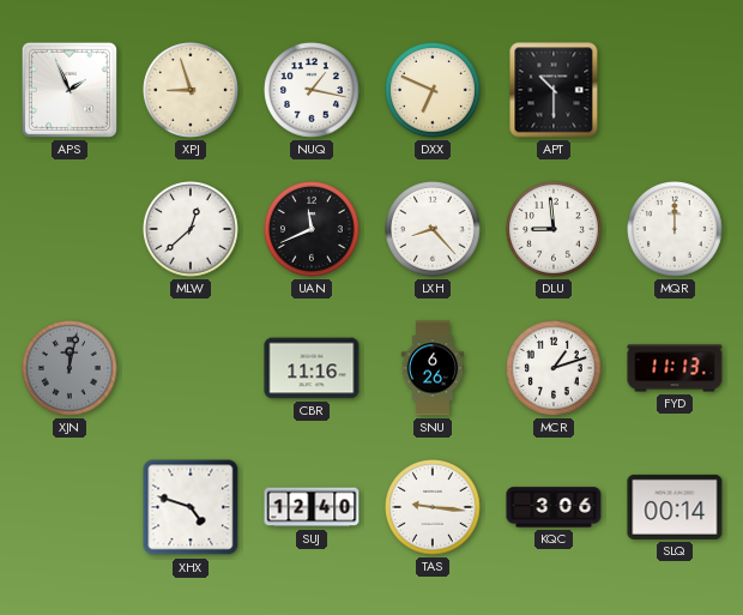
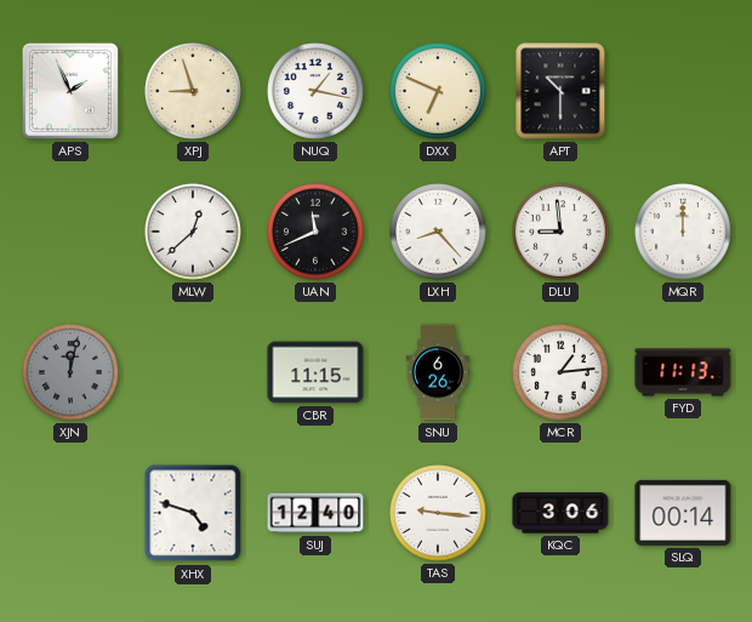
CBR: 11:16 -> 11:15 (315, 372)
MCR: 1:12 -> 1:14 (562, 373)
